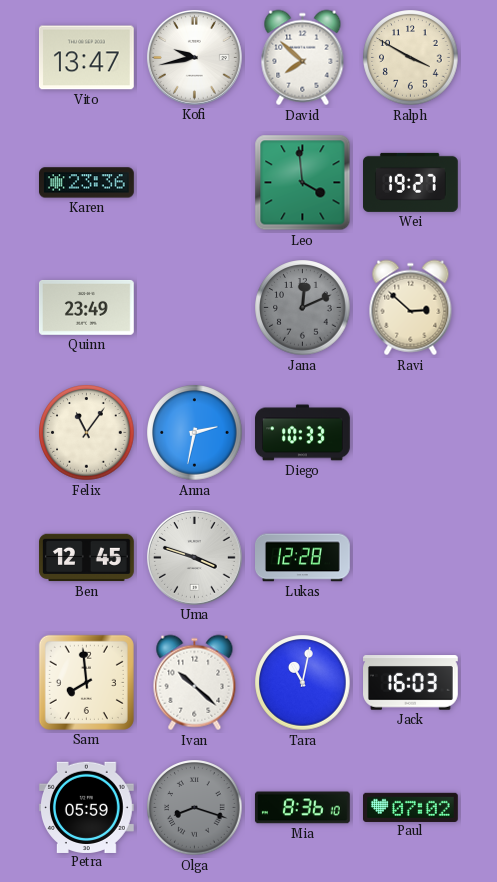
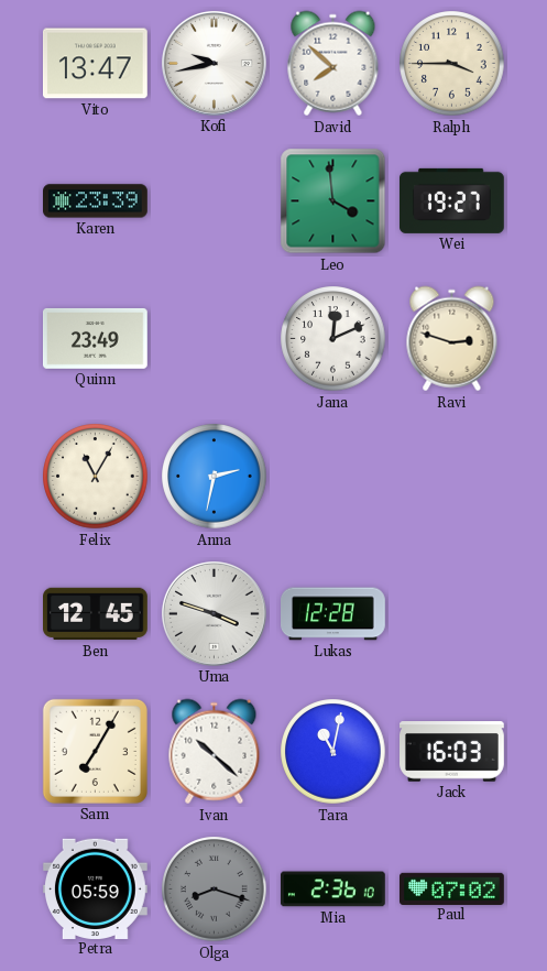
Ralph: 3:50 -> 3:45 (452, 64)
Karen: 23:36 -> 23:39 (96, 201)
Jana dial: grey -> white (333, 339)
Ravi: 2:52 -> 2:48 (452, 339)
Felix: 11:06 -> 11:05 (96, 477)
Diego: 10:33 -> none (303, 433)
Sam: 7:59 -> 7:05 (95, 751)
Mia: 8:36 -> 2:36 (332, 890)
